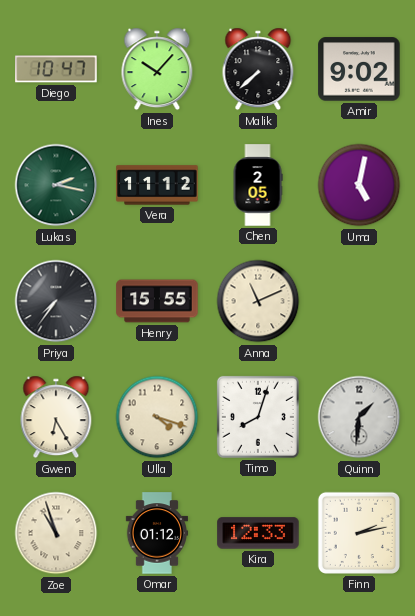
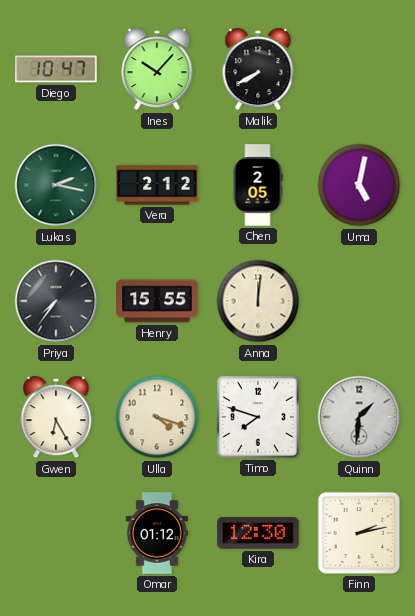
Malik: 7:38 -> 7:40 (258, 69)
Amir: 9:02 -> none (359, 69)
Vera: 11:12 -> 2:12 (157, 185)
Anna: 11:11 -> 12:01 (258, 301)
Timo: 8:03 -> 7:48 (258, 417)
Zoe: 10:57 -> none (56, 533)
Kira: 12:33 -> 12:30 (258, 533)
